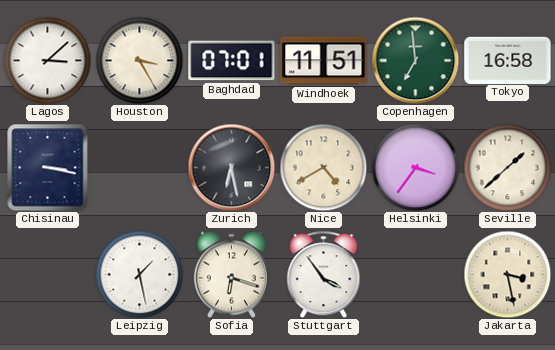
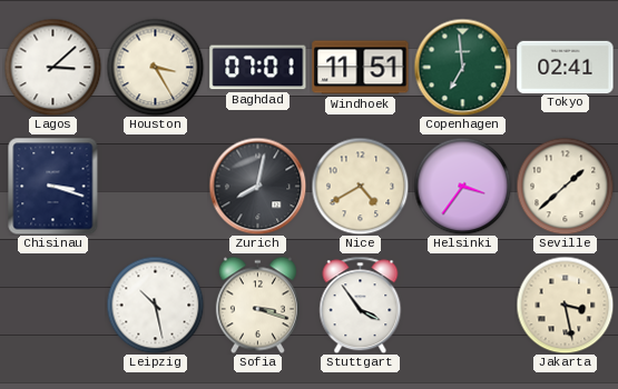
Tokyo: 16:58 -> 02:41 (566, 67)
Chisinau: 3:17 -> 3:18 (53, 186)
Zurich: 6:28 -> 8:02 (257, 186)
Leipzig: 1:28 -> 10:28 (155, 305)
Sofia: 6:18 -> 3:18 (257, 305)
